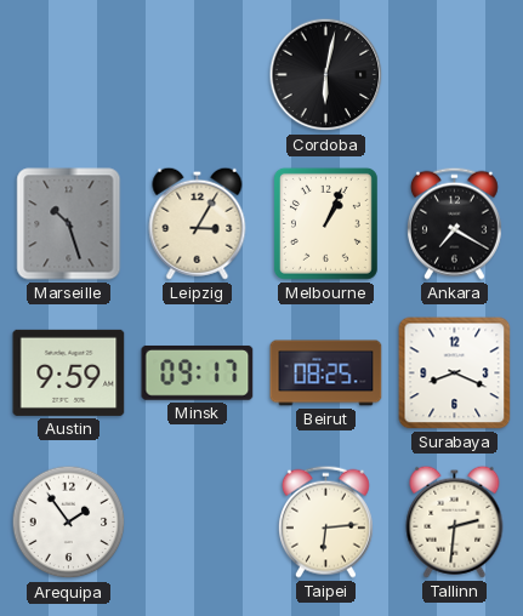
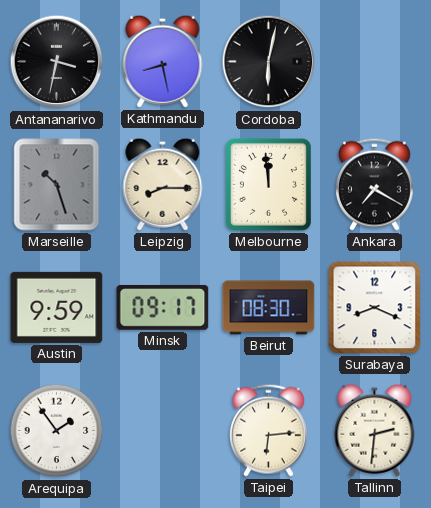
Antananarivo: none -> 3:32 (57, 62)
Kathmandu: none -> 8:28 (163, 61)
Leipzig: 3:05 -> 8:15 (163, 184)
Melbourne: 1:04 -> 11:59 (268, 184)
Beirut: 08:25 -> 08:30 (269, 308)
